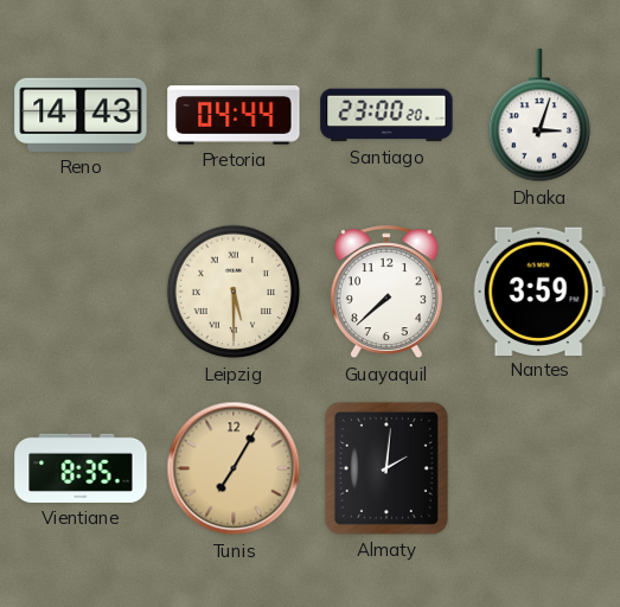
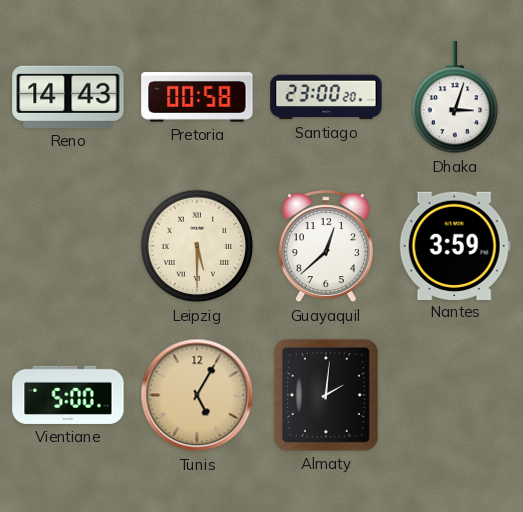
Pretoria: 04:44 -> 00:58 (197, 97)
Guayaquil: 7:38 -> 12:38 (326, 247)
Vientiane: 8:35 -> 5:00 (68, 395)
Tunis: 7:05 -> 5:05 (197, 395)
